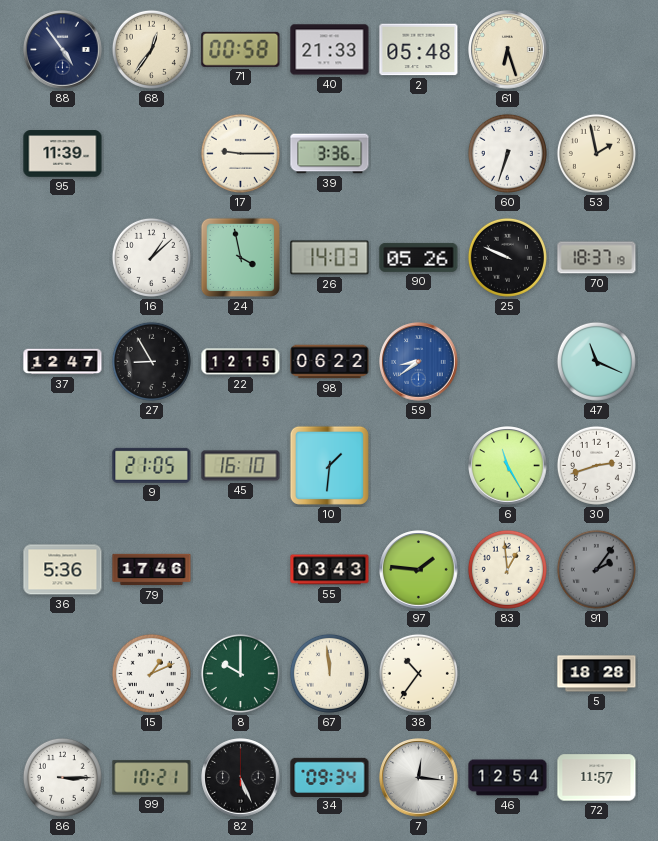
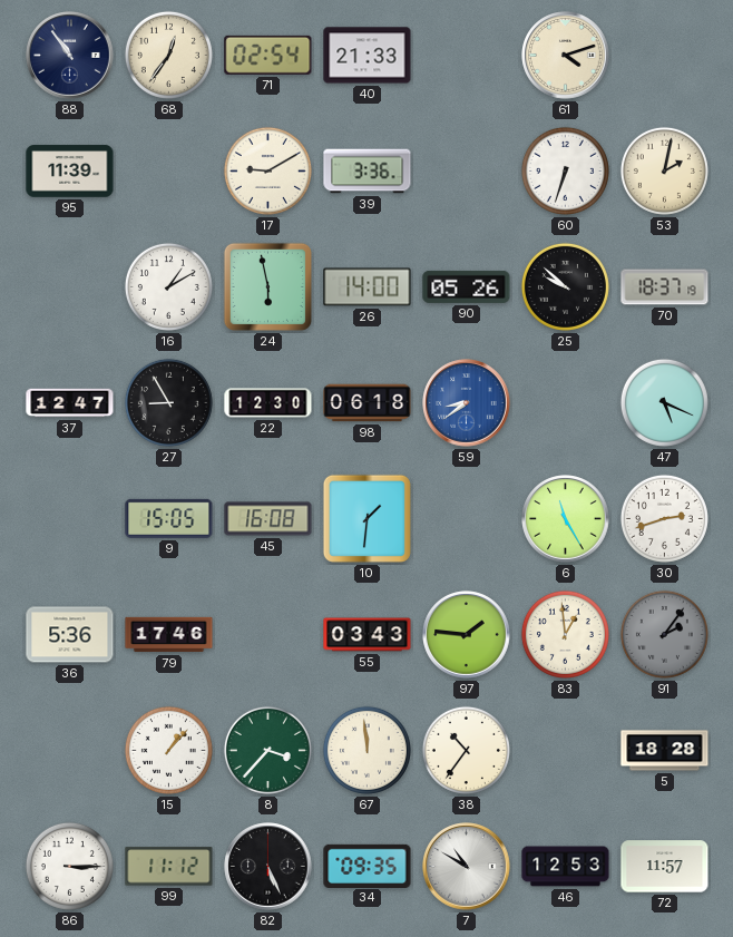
88: 4:54 -> 10:54 (70, 56)
71: 00:58 -> 02:54 (268, 55)
2: 05:48 -> none (419, 50)
61: 6:27 -> 4:12 (566, 56)
17: 9:15 -> 9:10 (267, 170)
53: 1:58 -> 2:02 (664, 170)
16: 1:08 -> 1:10 (168, 286)
24: 3:58 -> 5:58 (267, 286)
26: 14:03 -> 14:00 (368, 287)
25: 9:49 -> 9:52 (565, 286)
22: 12:15 -> 12:30 (268, 403)
98: 06:22 -> 06:18 (368, 403)
47: 11:19 -> 5:19 (664, 402)
9: 21:05 -> 15:05 (169, 518)
45: 16:10 -> 16:08 (268, 519)
15: 1:11 -> 1:07 (168, 750)
8: 10:00 -> 3:37 (267, 750)
99: 10:21 -> 11:12 (169, 867)
34: 09:34 -> 09:35 (368, 866)
7: 12:16 -> 10:50 (467, 867)
46: 12:54 -> 12:53 (566, 867)
